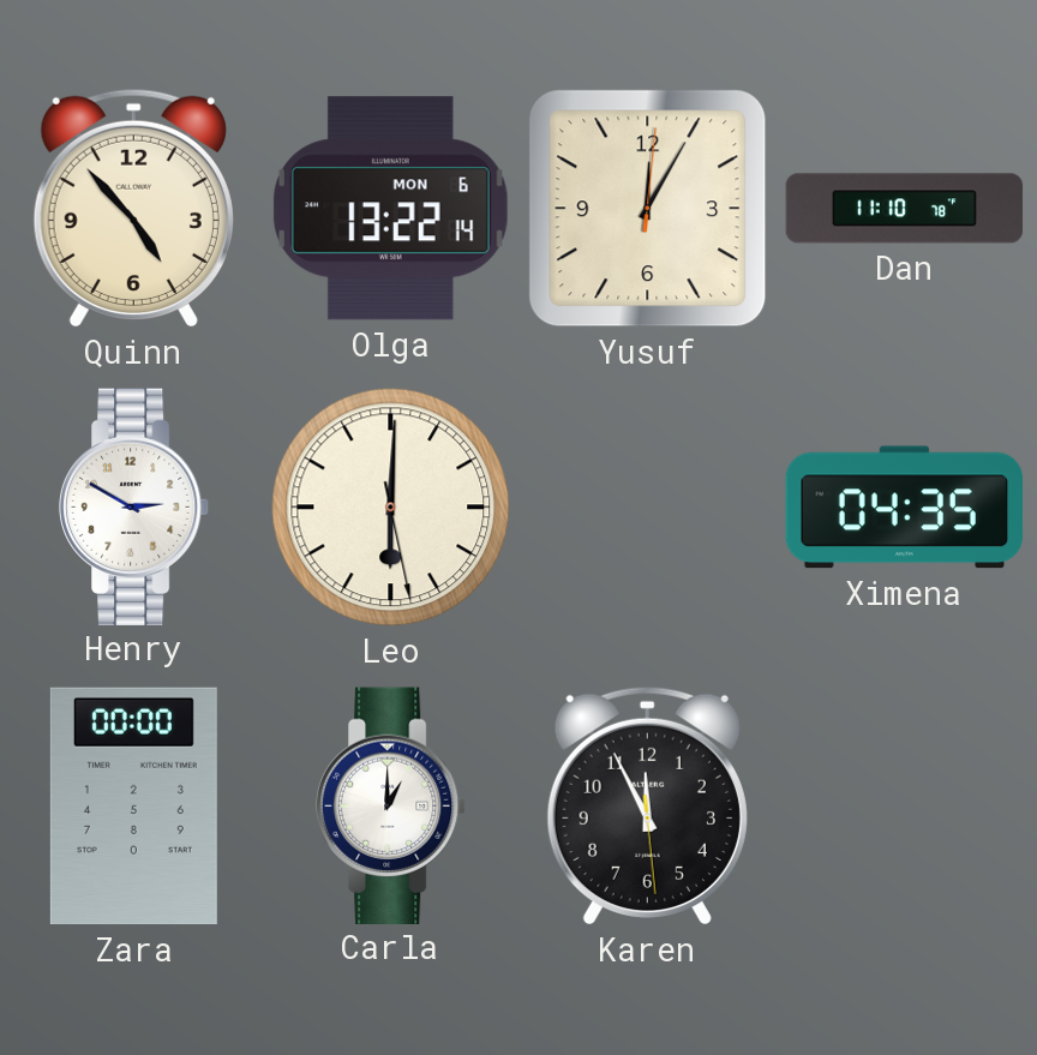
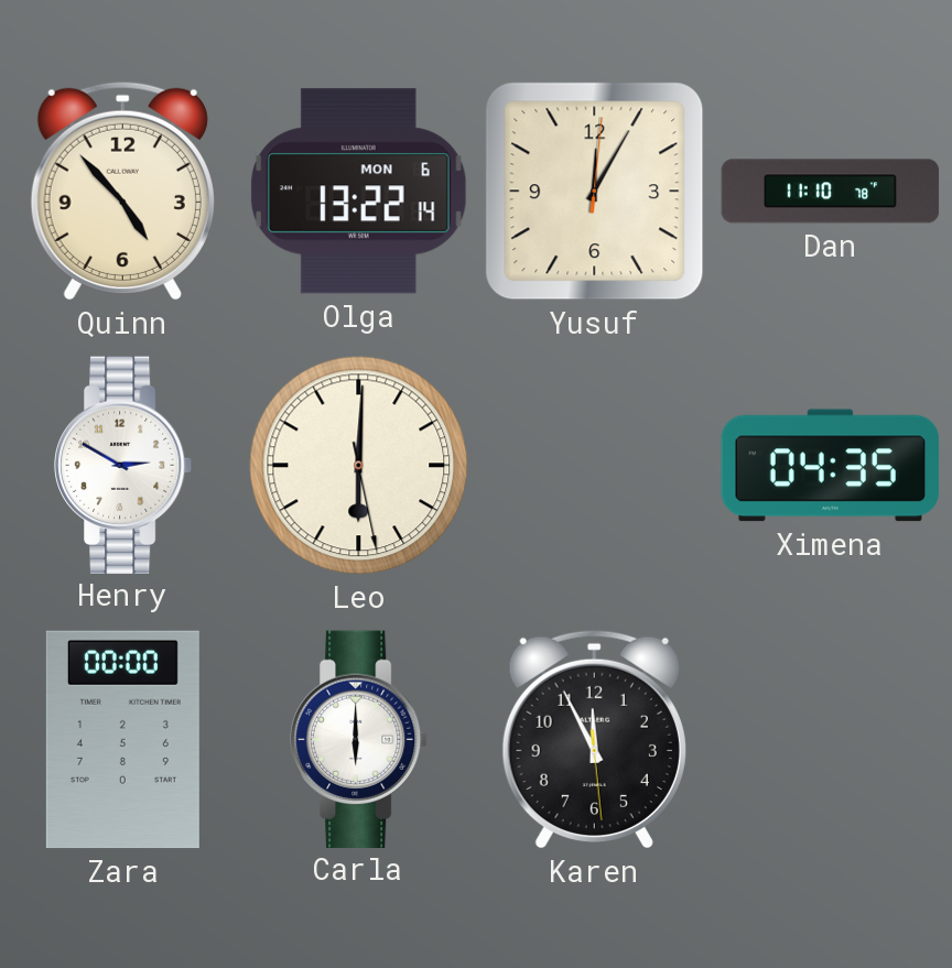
Carla: 1:00 -> 6:00 (359, 739)
